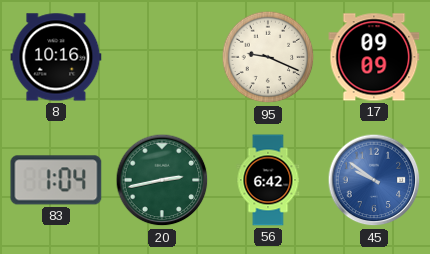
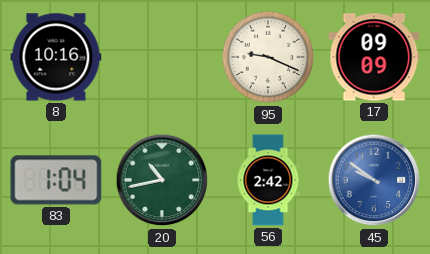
20: 2:43 -> 10:43 (162, 180)
56: 6:42 -> 2:42 (268, 180)
